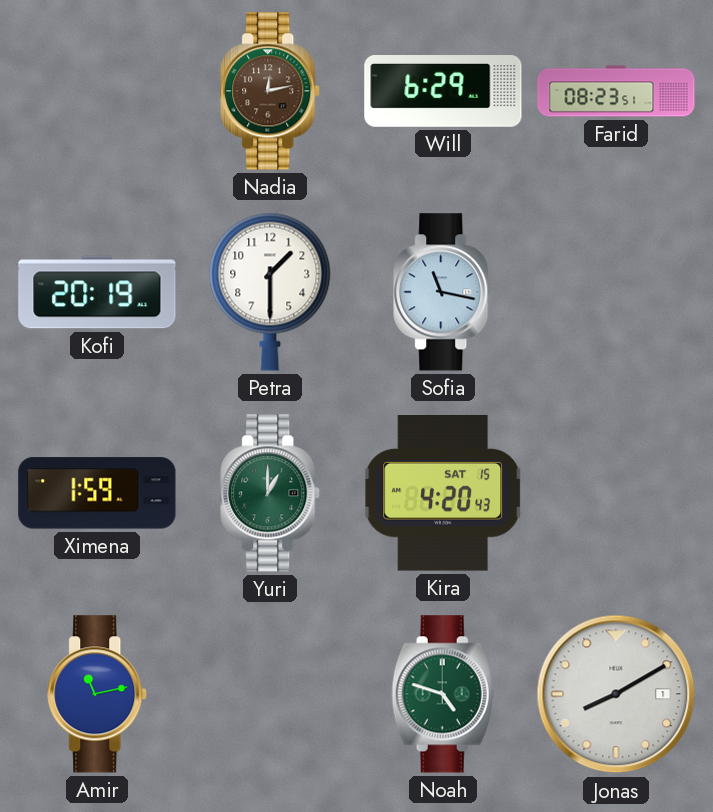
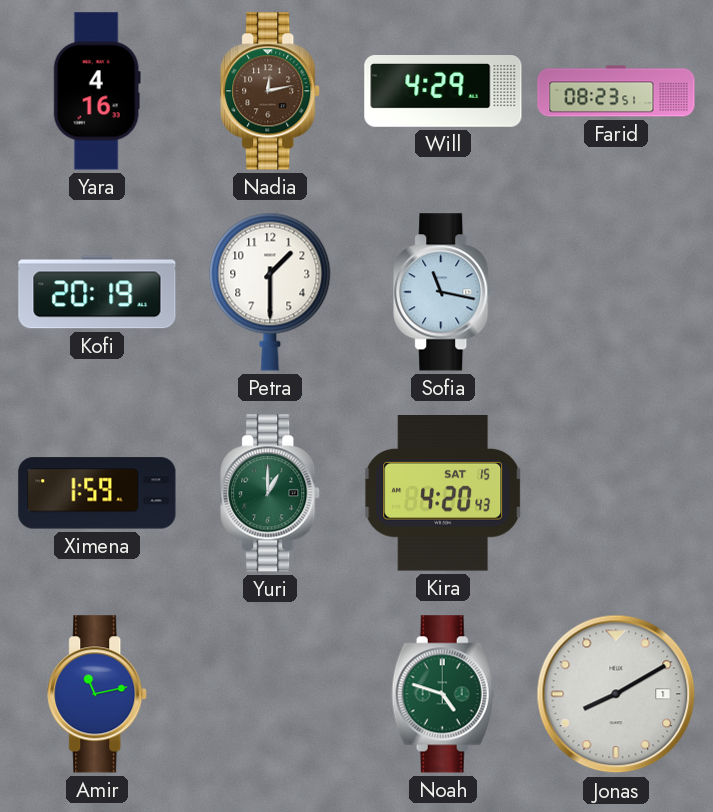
Yara: none -> 4:16 (97, 91)
Will: 6:29 -> 4:29 (443, 92)
